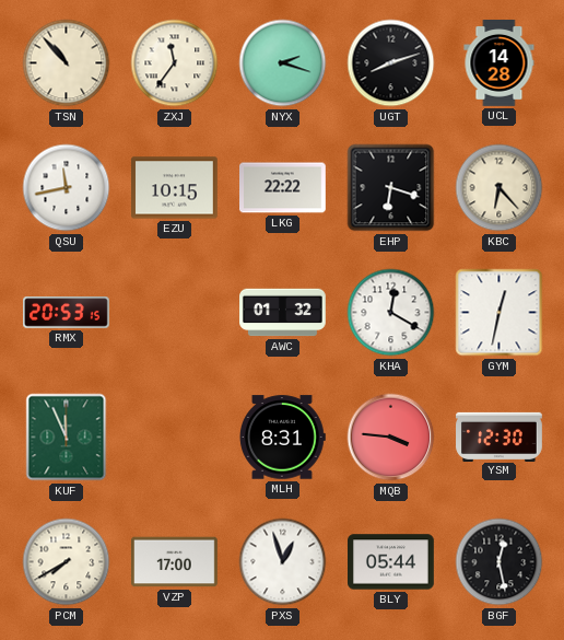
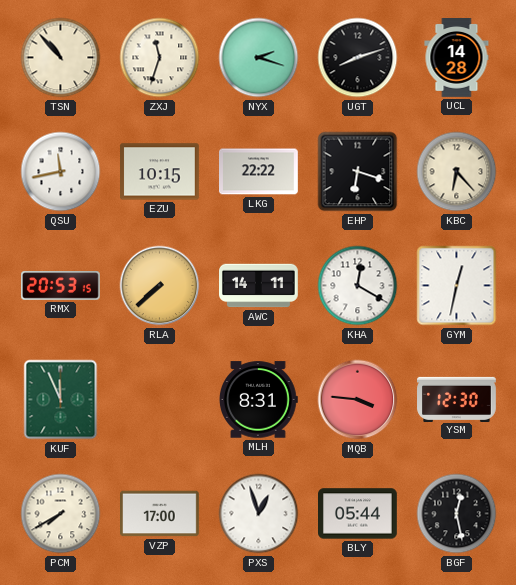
ZXJ: 11:36 -> 11:33 (160, 58)
RLA: none -> 7:38 (160, 286)
AWC: 01:32 -> 14:11 (259, 286)
